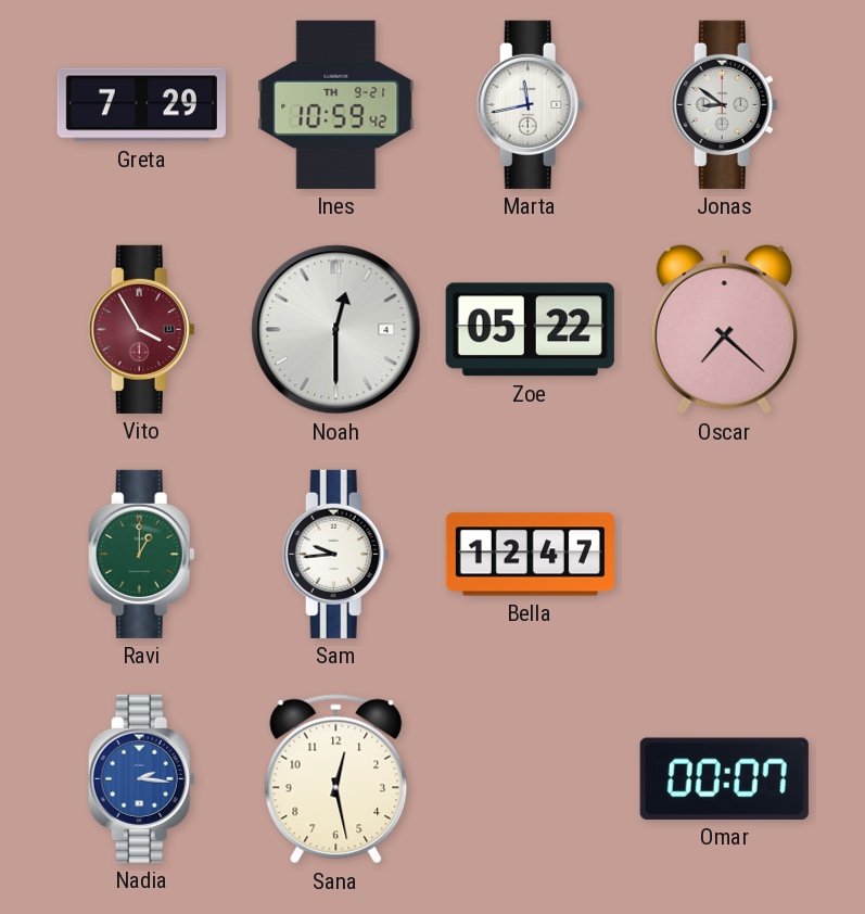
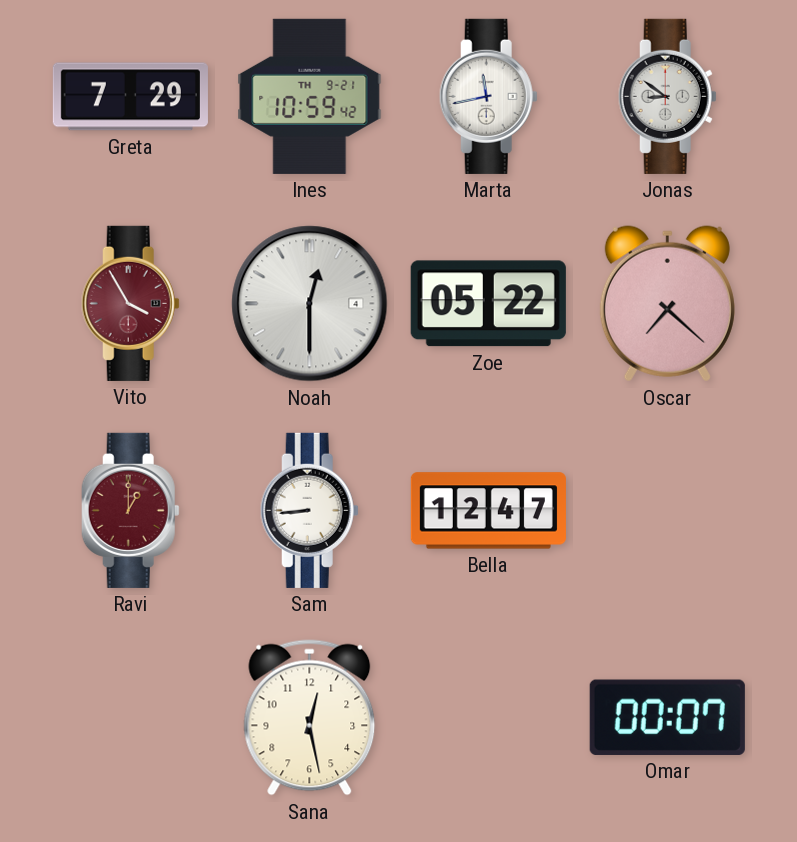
Ravi dial: green -> burgundy (130, 510)
Sam: 9:44 -> 8:44 (309, 510)
Nadia: 2:16 -> none (141, 778)
